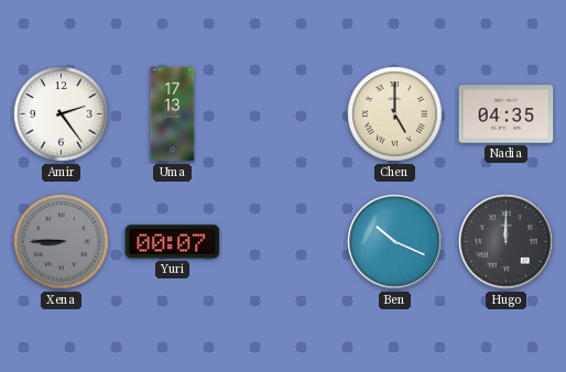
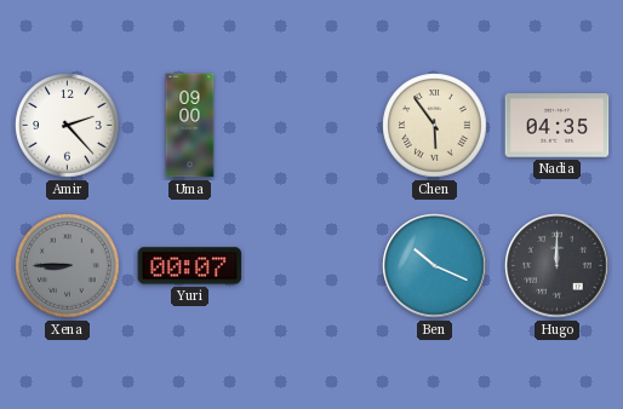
Amir: 2:24 -> 2:23 (68, 126)
Uma: 17:13 -> 09:00 (190, 126)
Chen: 5:00 -> 5:54 (435, 126)
